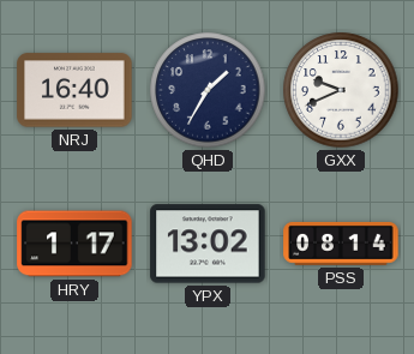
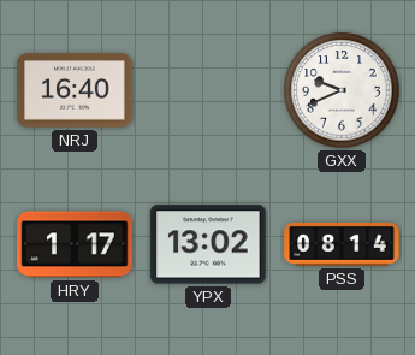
QHD: 1:35 -> none (208, 90)
